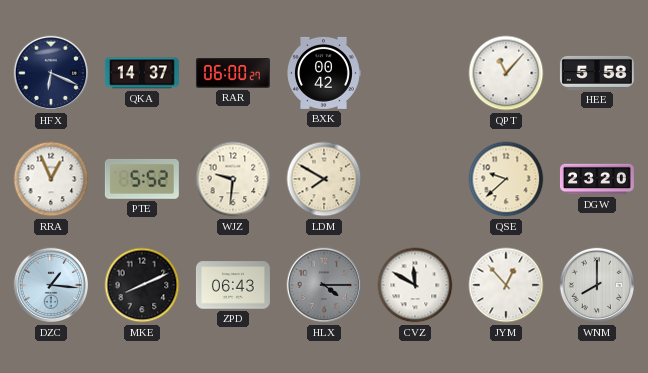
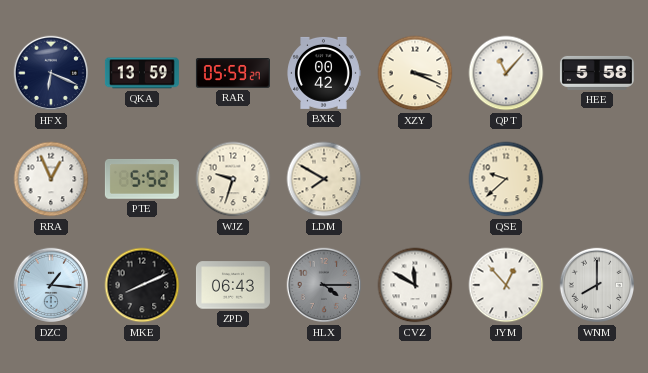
QKA: 14:37 -> 13:59 (142, 73)
RAR: 06:00 -> 05:59 (233, 74)
XZY: none -> 3:19 (415, 73)
WJZ: 9:31 -> 9:33 (233, 179)
DGW: 23:20 -> none (597, 179)
